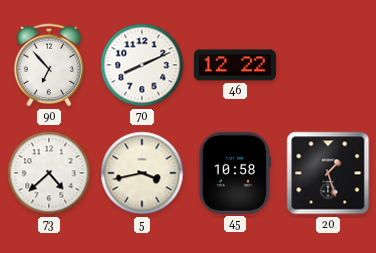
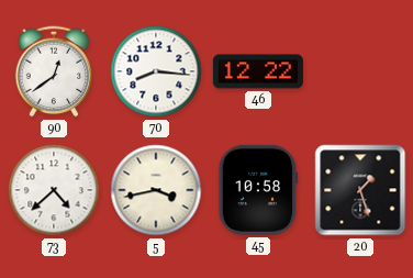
90: 6:53 -> 12:39 (54, 71)
70: 8:11 -> 8:16 (156, 71)
